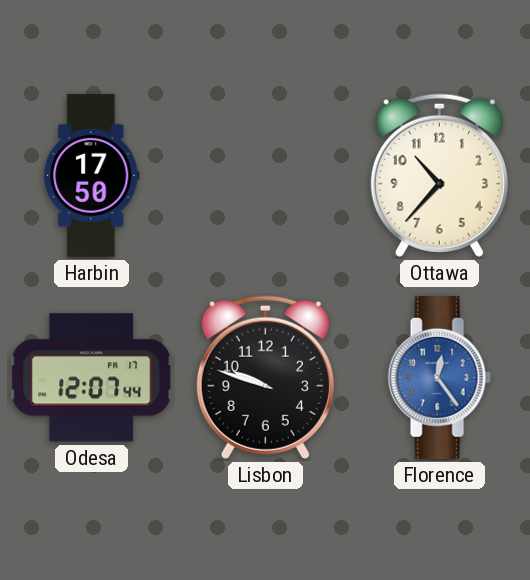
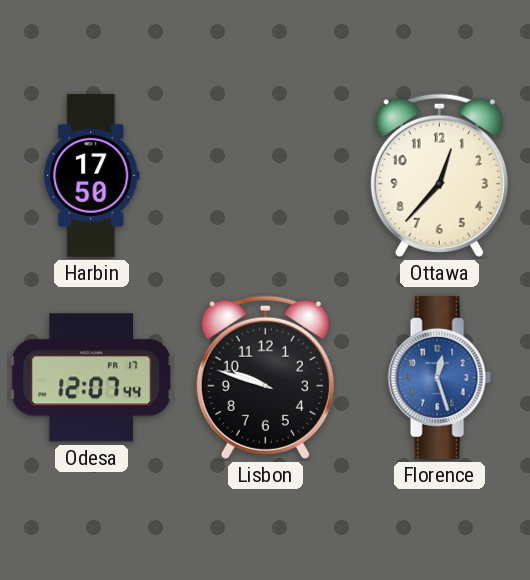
Ottawa: 10:37 -> 12:37 (439, 175)
Florence: 12:24 -> 12:27 (439, 378)
